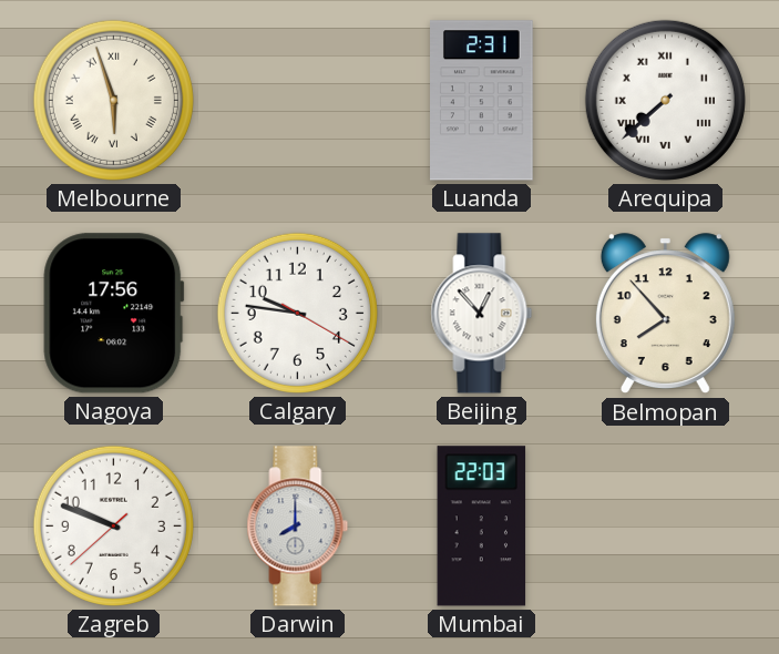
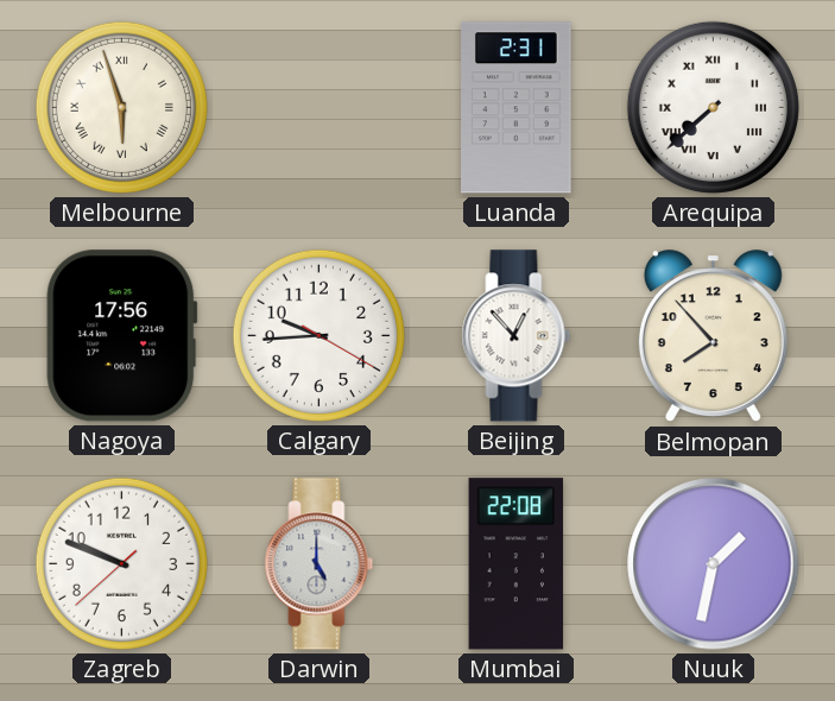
Calgary: 9:46 -> 9:44 (318, 335)
Darwin: 8:00 -> 5:00 (320, 564)
Mumbai: 22:03 -> 22:08 (517, 564)
Nuuk: none -> 1:32 (714, 564)
